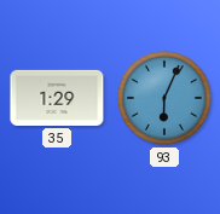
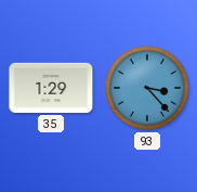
93: 6:04 -> 3:23 (147, 88)
